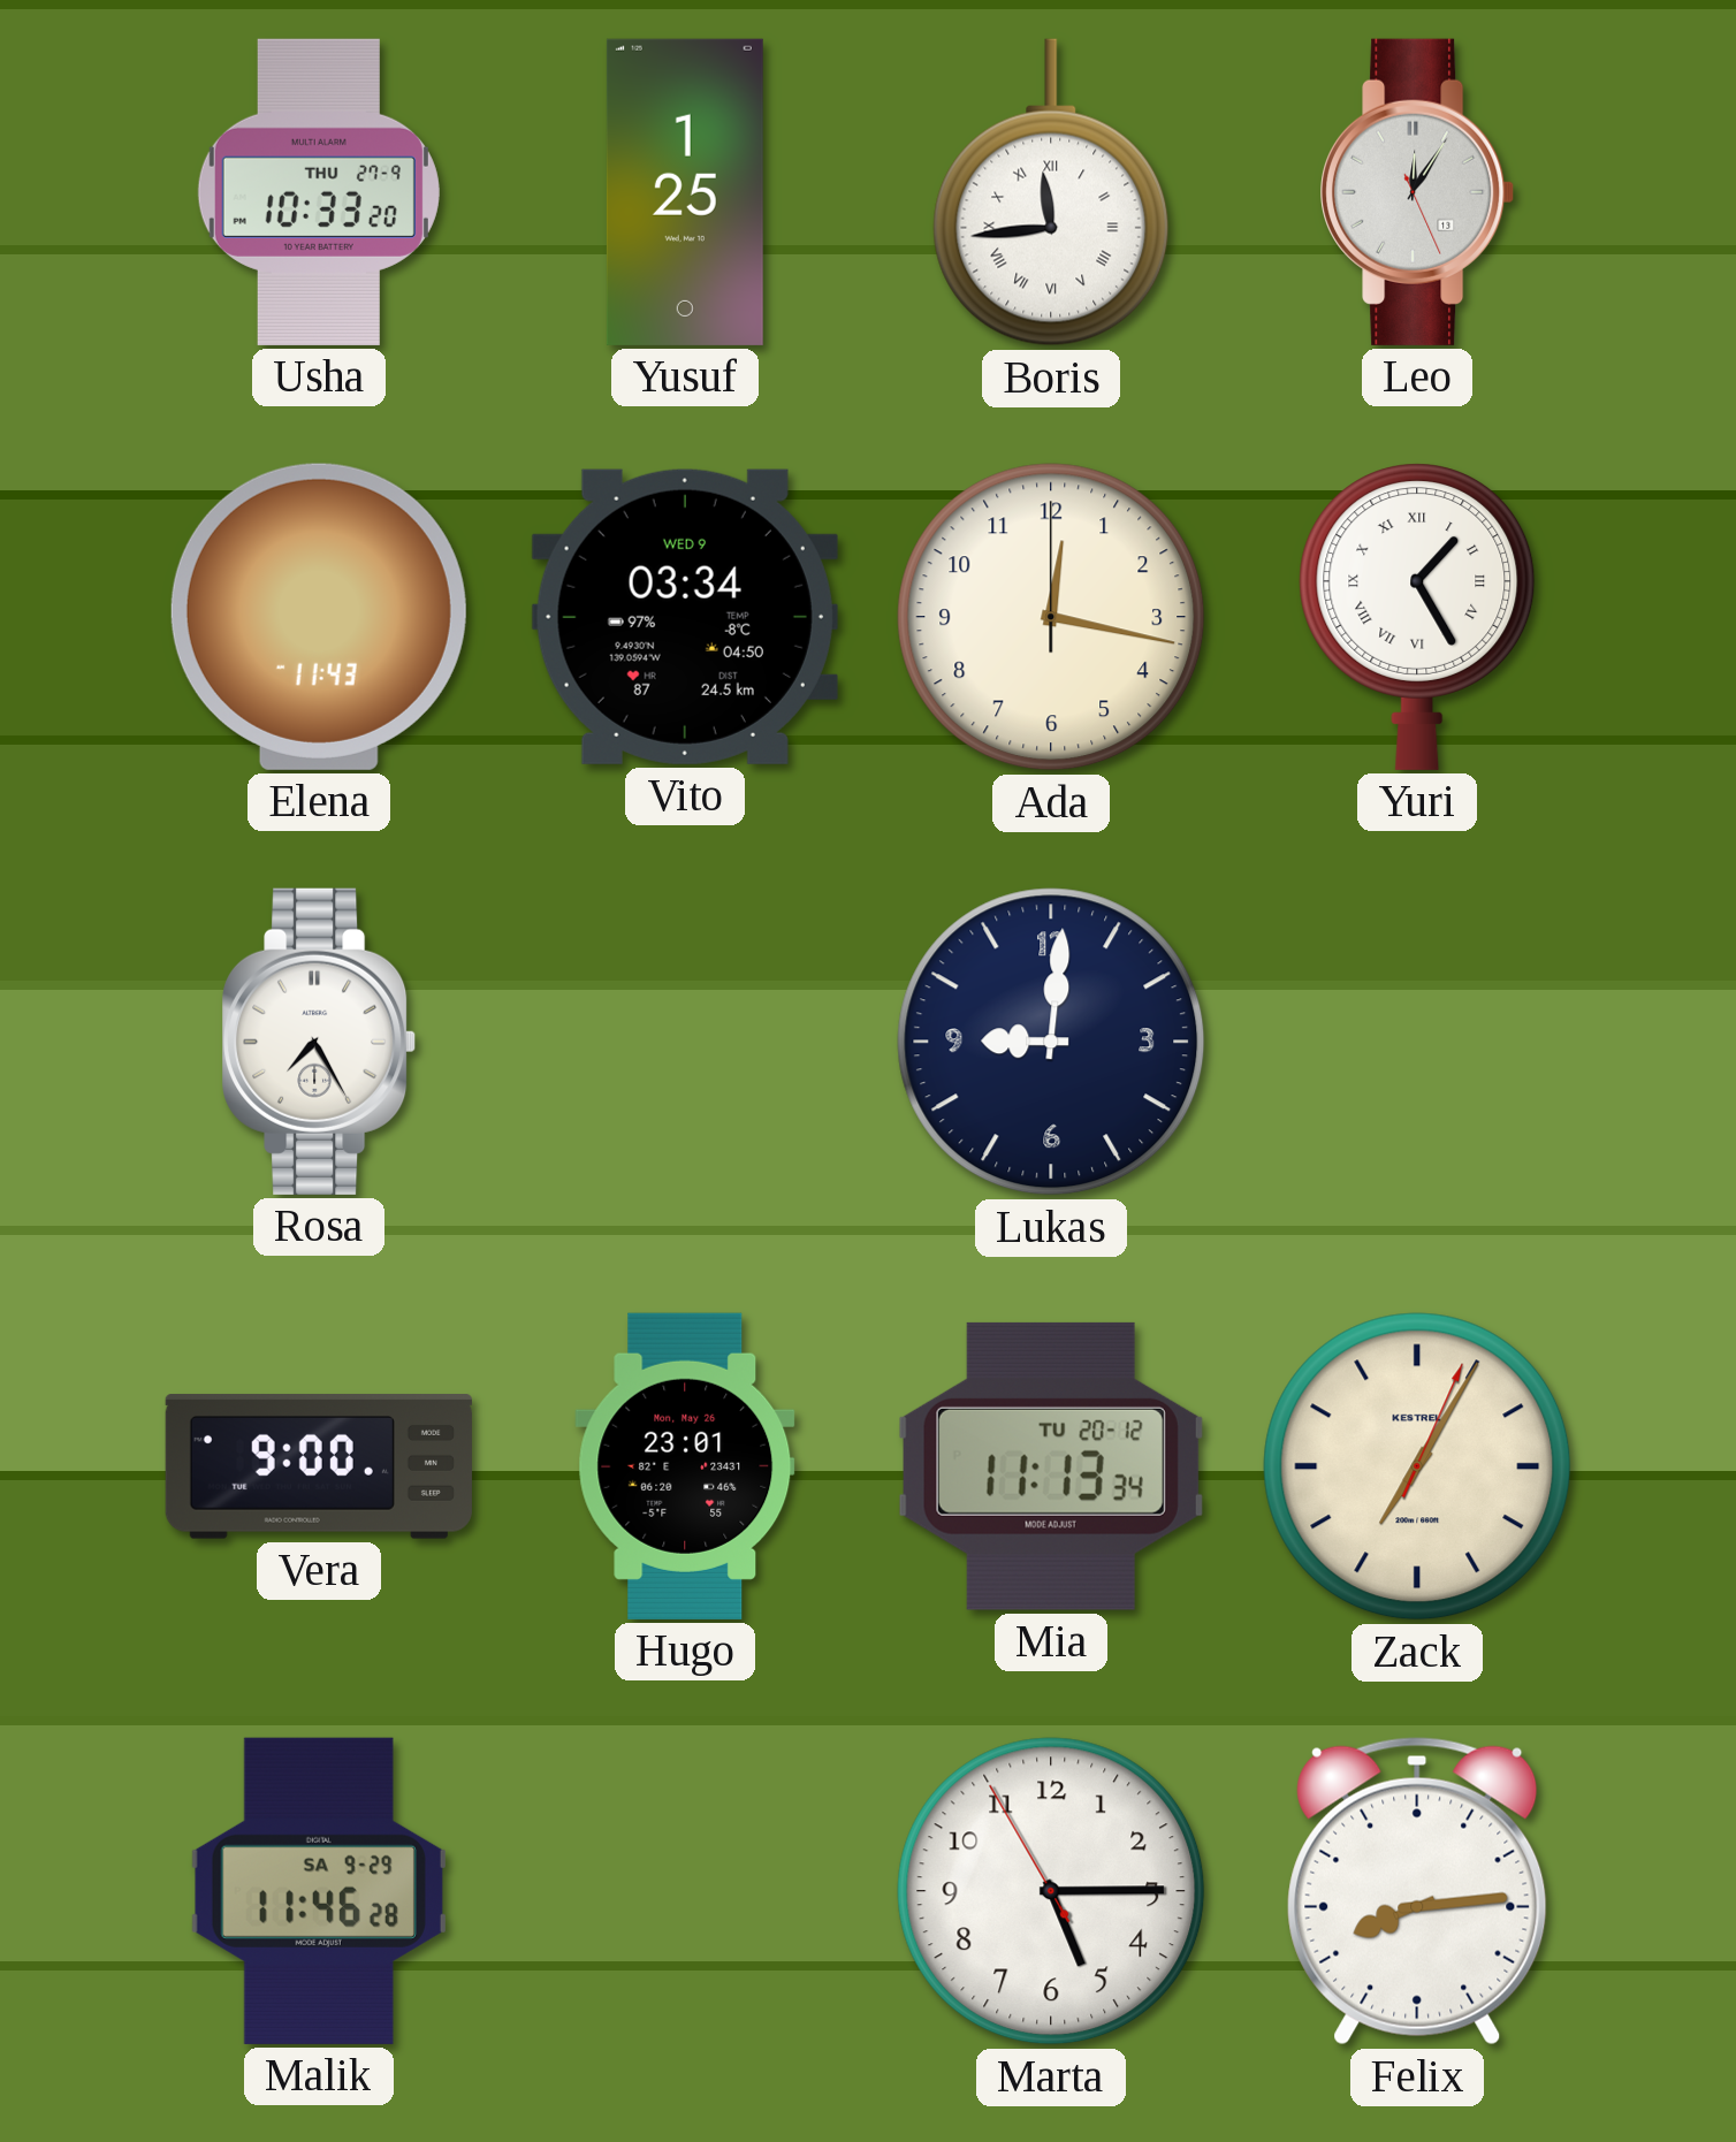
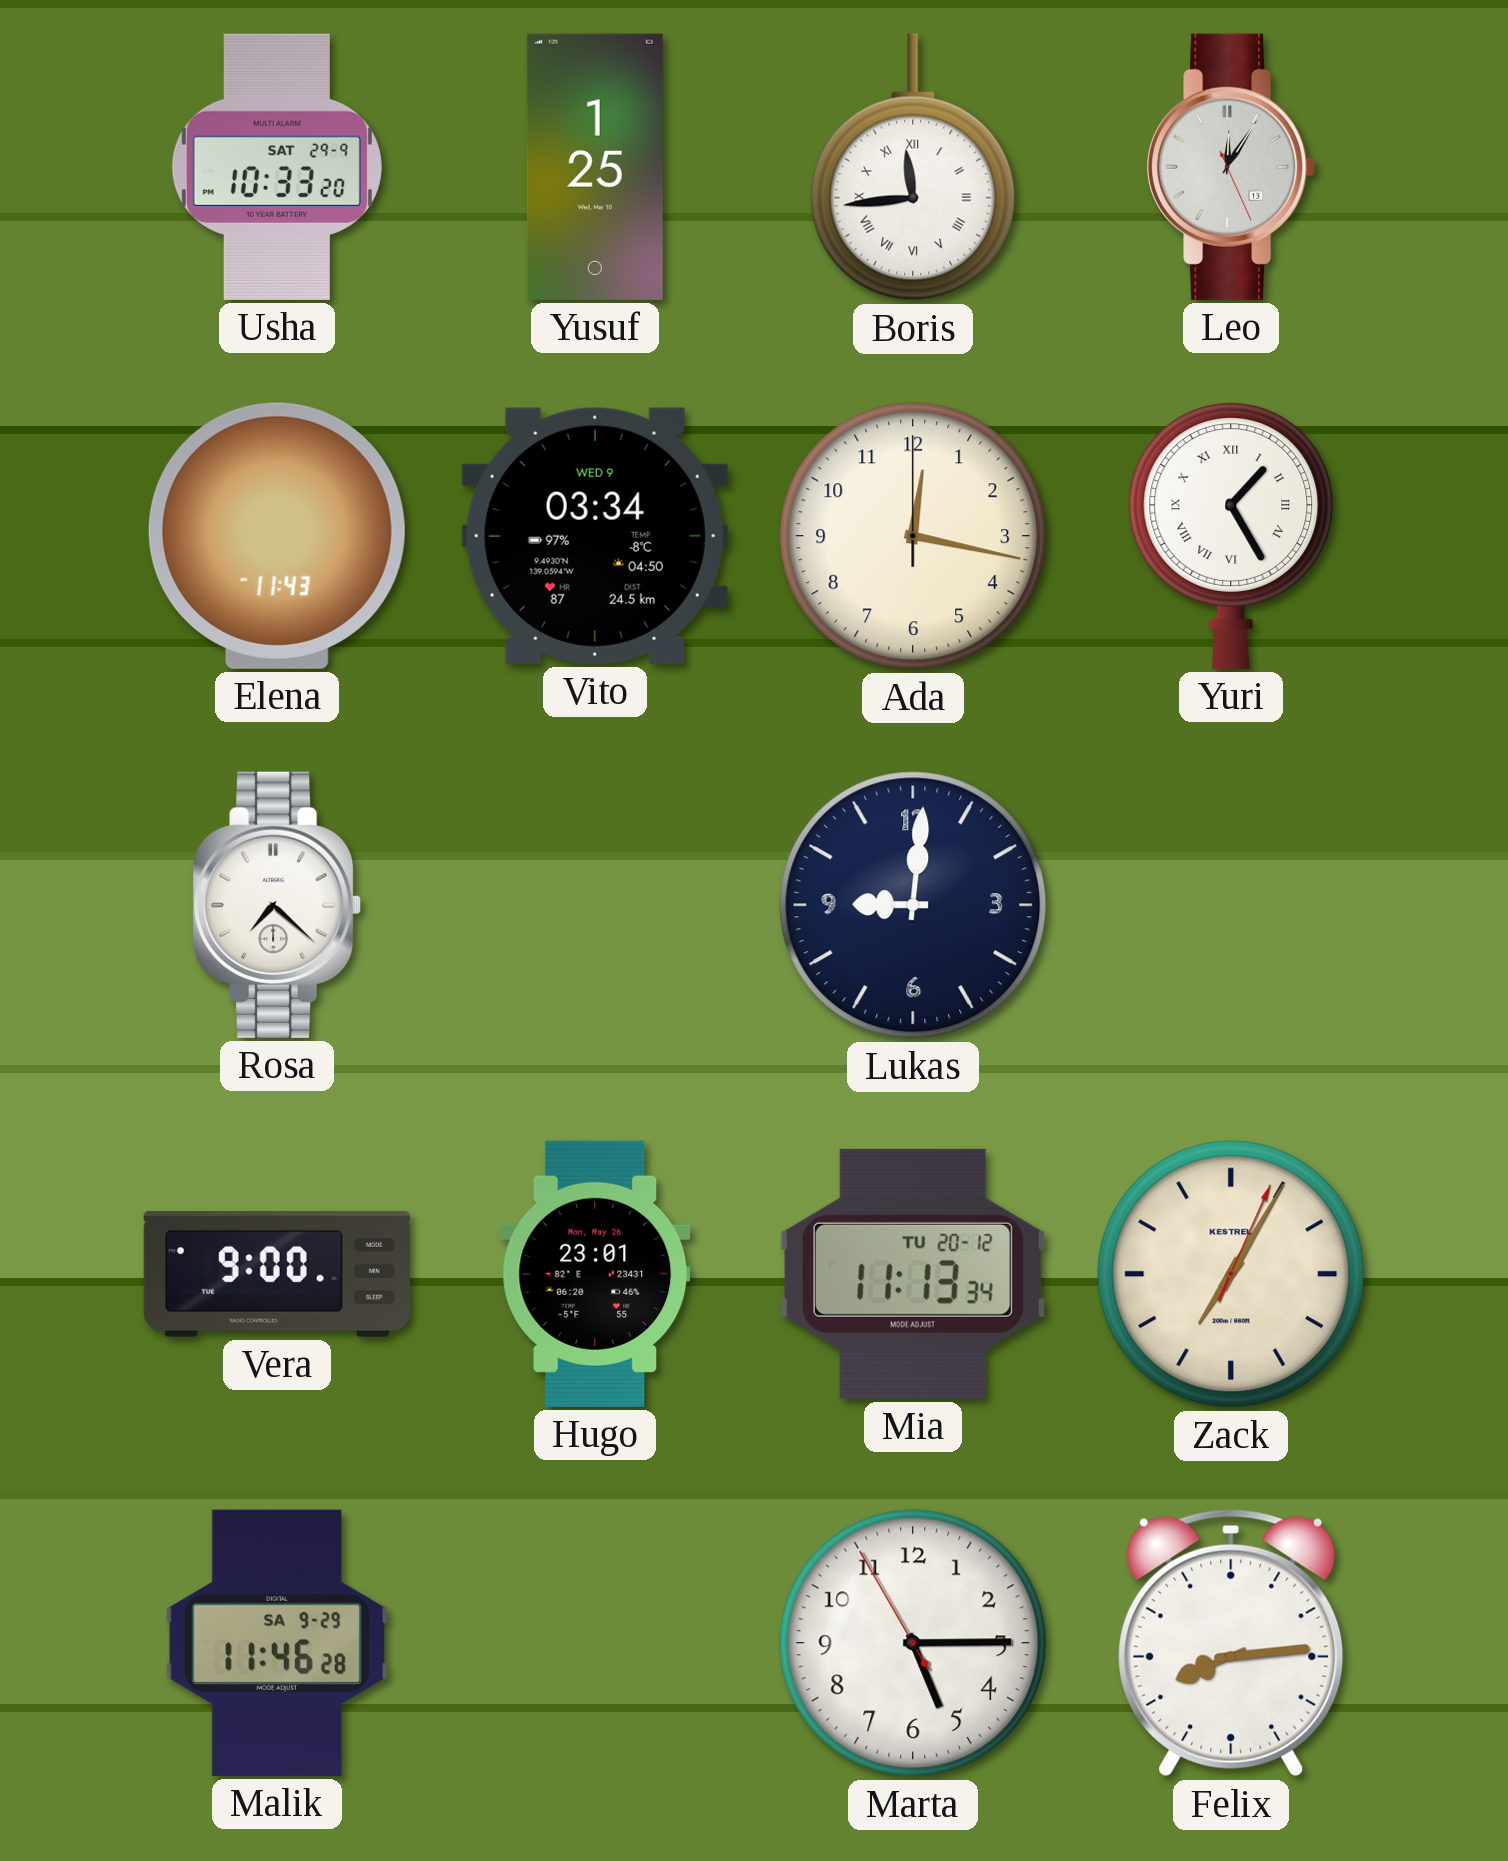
Usha date: THU 27-9 -> SAT 29-9 (277, 167)
Rosa: 7:25 -> 7:22 (277, 905)
